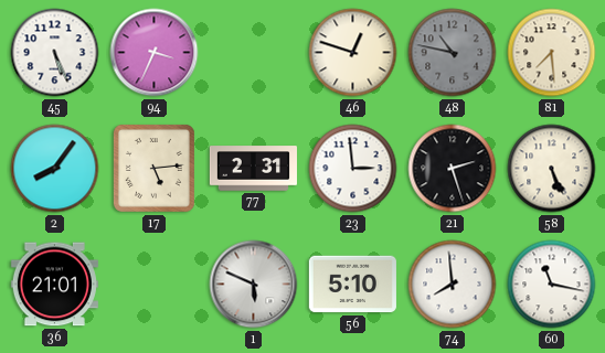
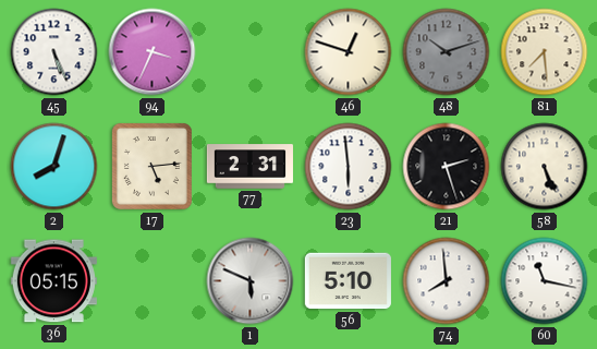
48: 10:47 -> 10:12 (447, 52)
2: 8:06 -> 8:03 (54, 167)
23: 2:59 -> 5:59 (349, 167)
36: 21:01 -> 05:15 (53, 281)
